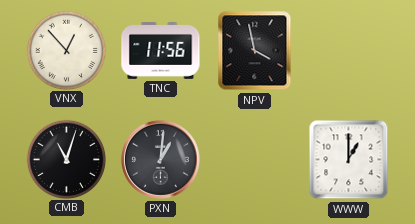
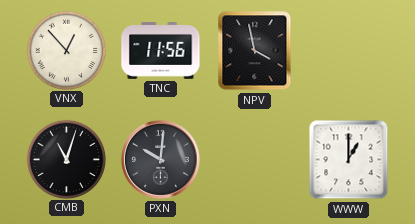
PXN: 1:01 -> 10:01 (160, 159)
